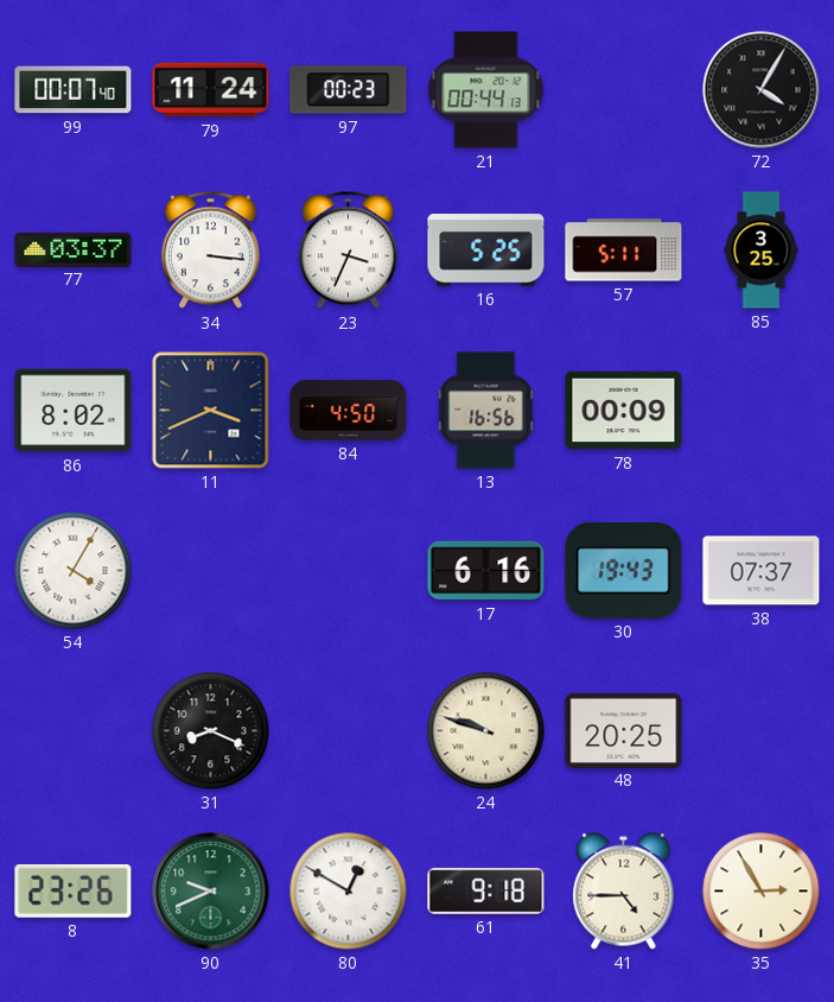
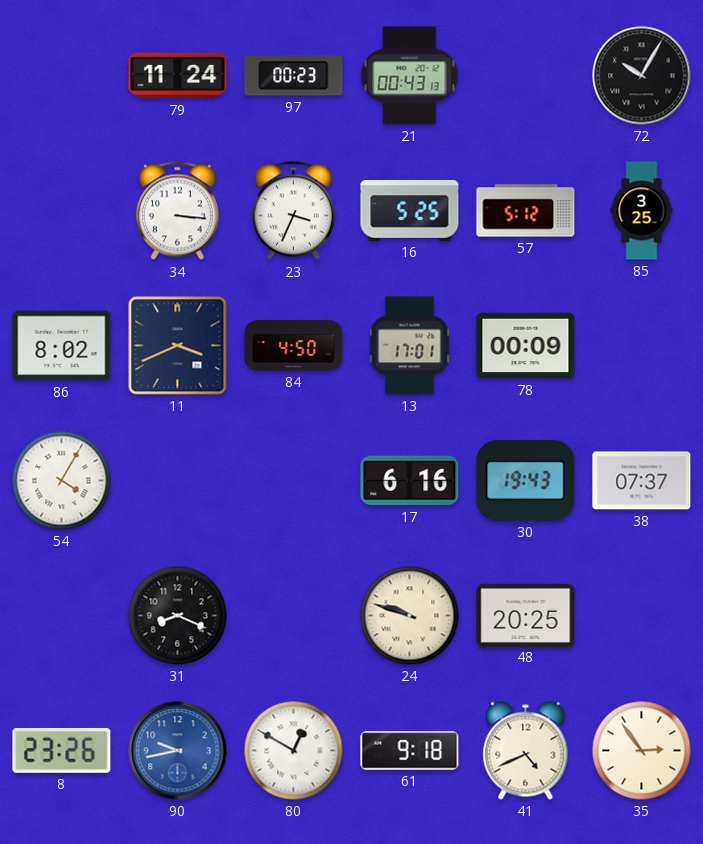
99: 00:07 -> none (74, 90)
21: 00:44 -> 00:43 (410, 76)
72: 4:05 -> 10:05 (642, 76)
77: 03:37 -> none (74, 249)
57: 5:11 -> 5:12 (526, 211)
13: 16:56 -> 17:01 (410, 346)
90: 9:41 -> 9:43 (178, 751)
90 dial: green -> blue (178, 751)
41: 4:45 -> 4:41 (526, 751)
35: 2:55 -> 2:54 (642, 751)
